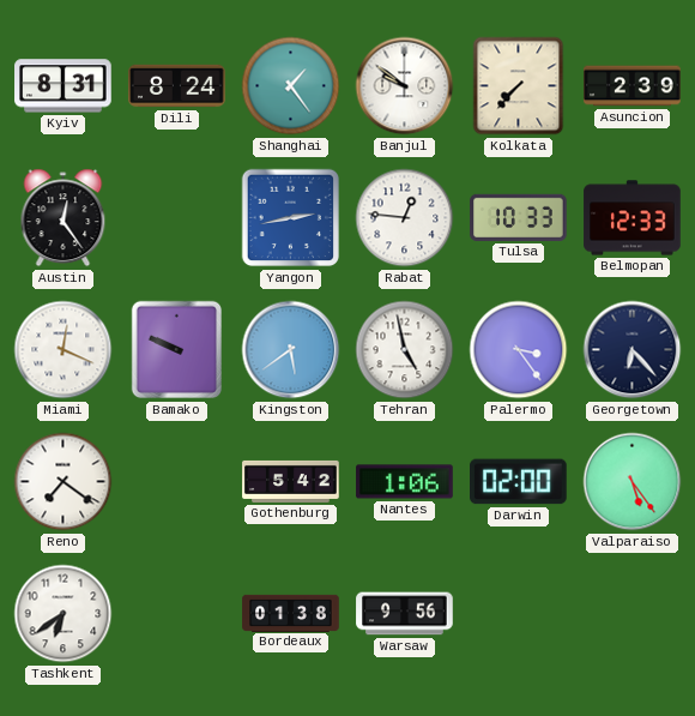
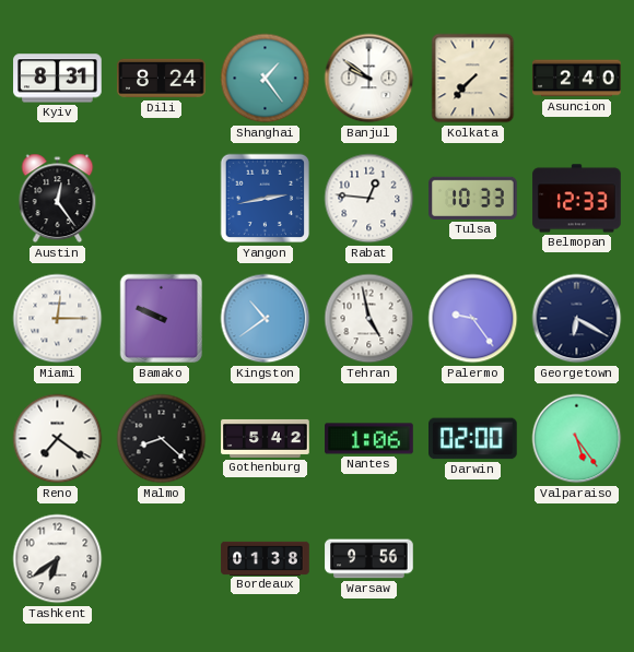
Asuncion: 2:39 -> 2:40 (577, 79)
Miami: 12:19 -> 12:15 (58, 319)
Kingston: 5:39 -> 10:39 (266, 319)
Palermo: 3:24 -> 9:24 (473, 319)
Georgetown: 6:23 -> 6:20 (577, 319)
Malmo: none -> 8:22 (162, 439)
